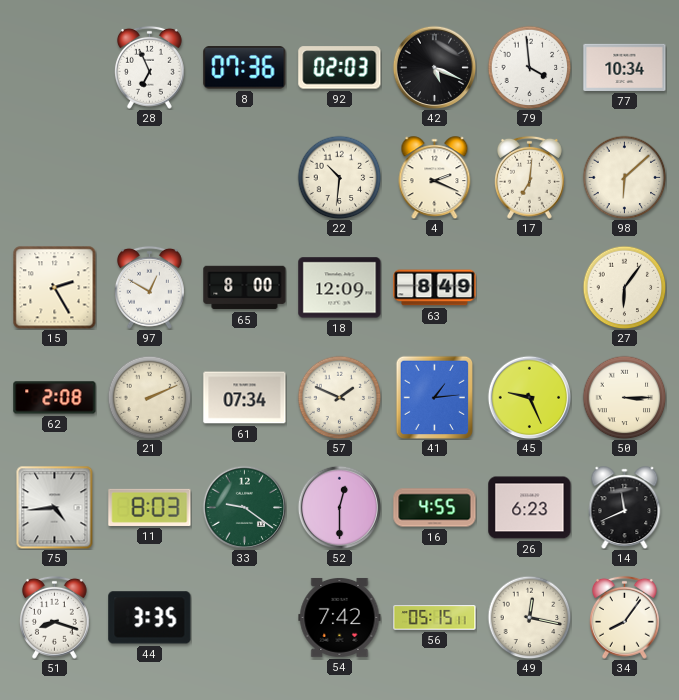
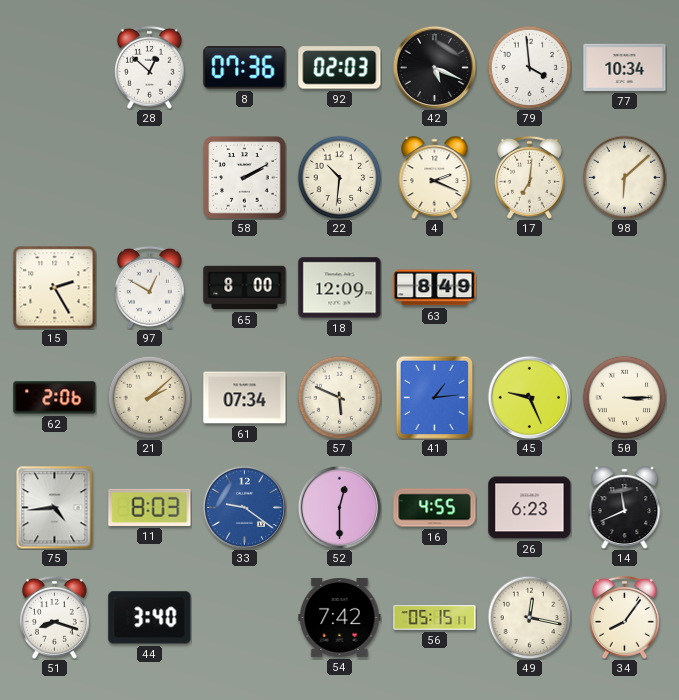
28: 6:56 -> 12:52 (149, 67)
58: none -> 2:10 (245, 178)
27: 6:06 -> none (624, 287)
62: 2:08 -> 2:06 (55, 398)
21: 2:11 -> 2:08 (149, 397)
57: 1:49 -> 5:49 (339, 397)
33 dial: green -> blue (244, 507)
44: 3:35 -> 3:40 (150, 618)
